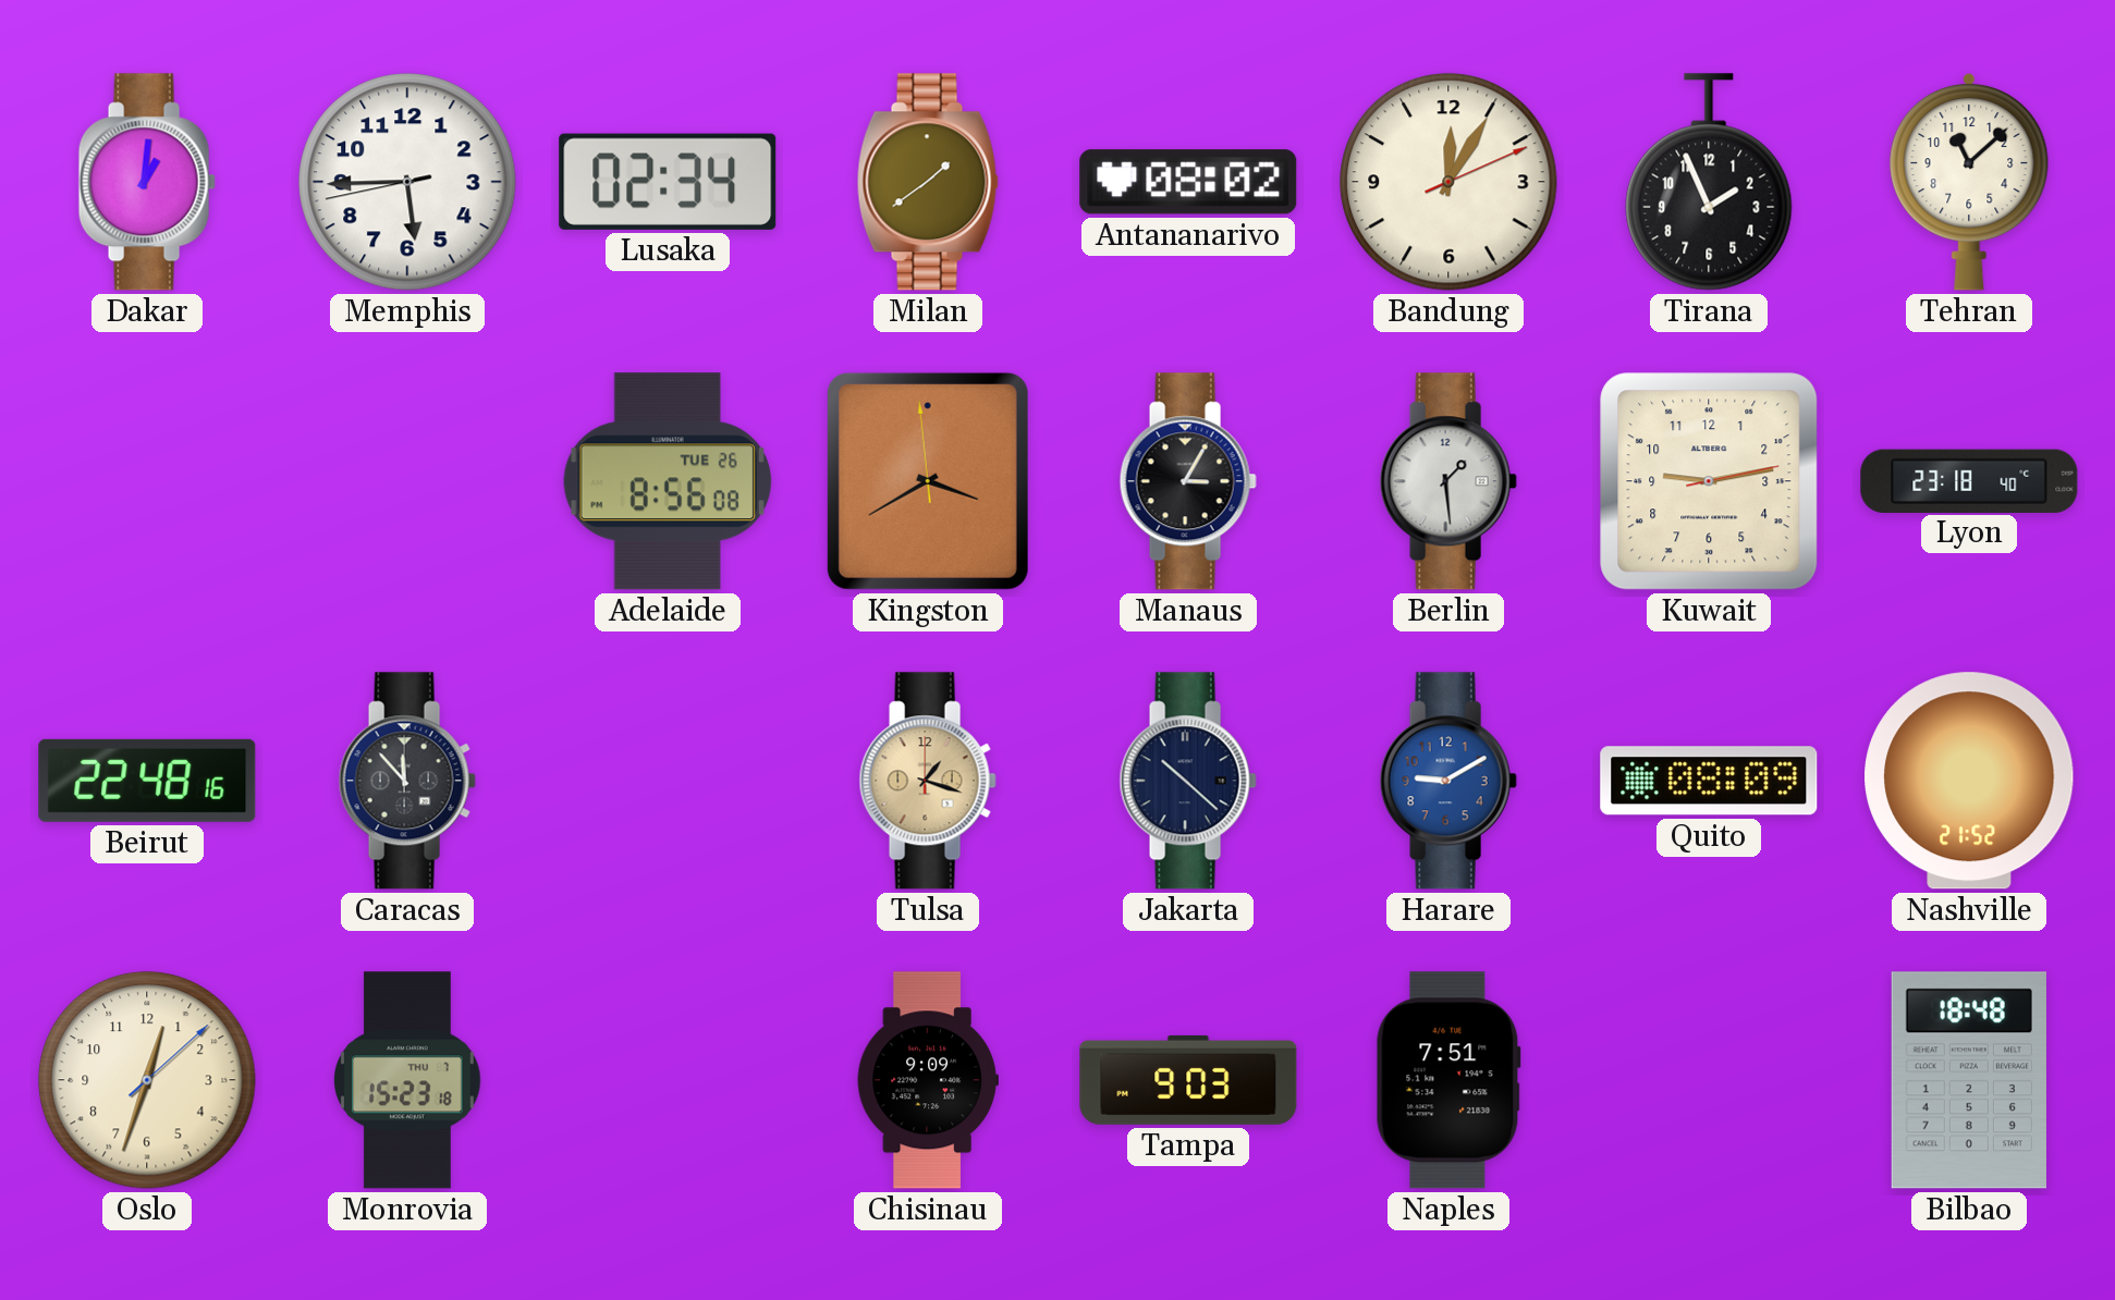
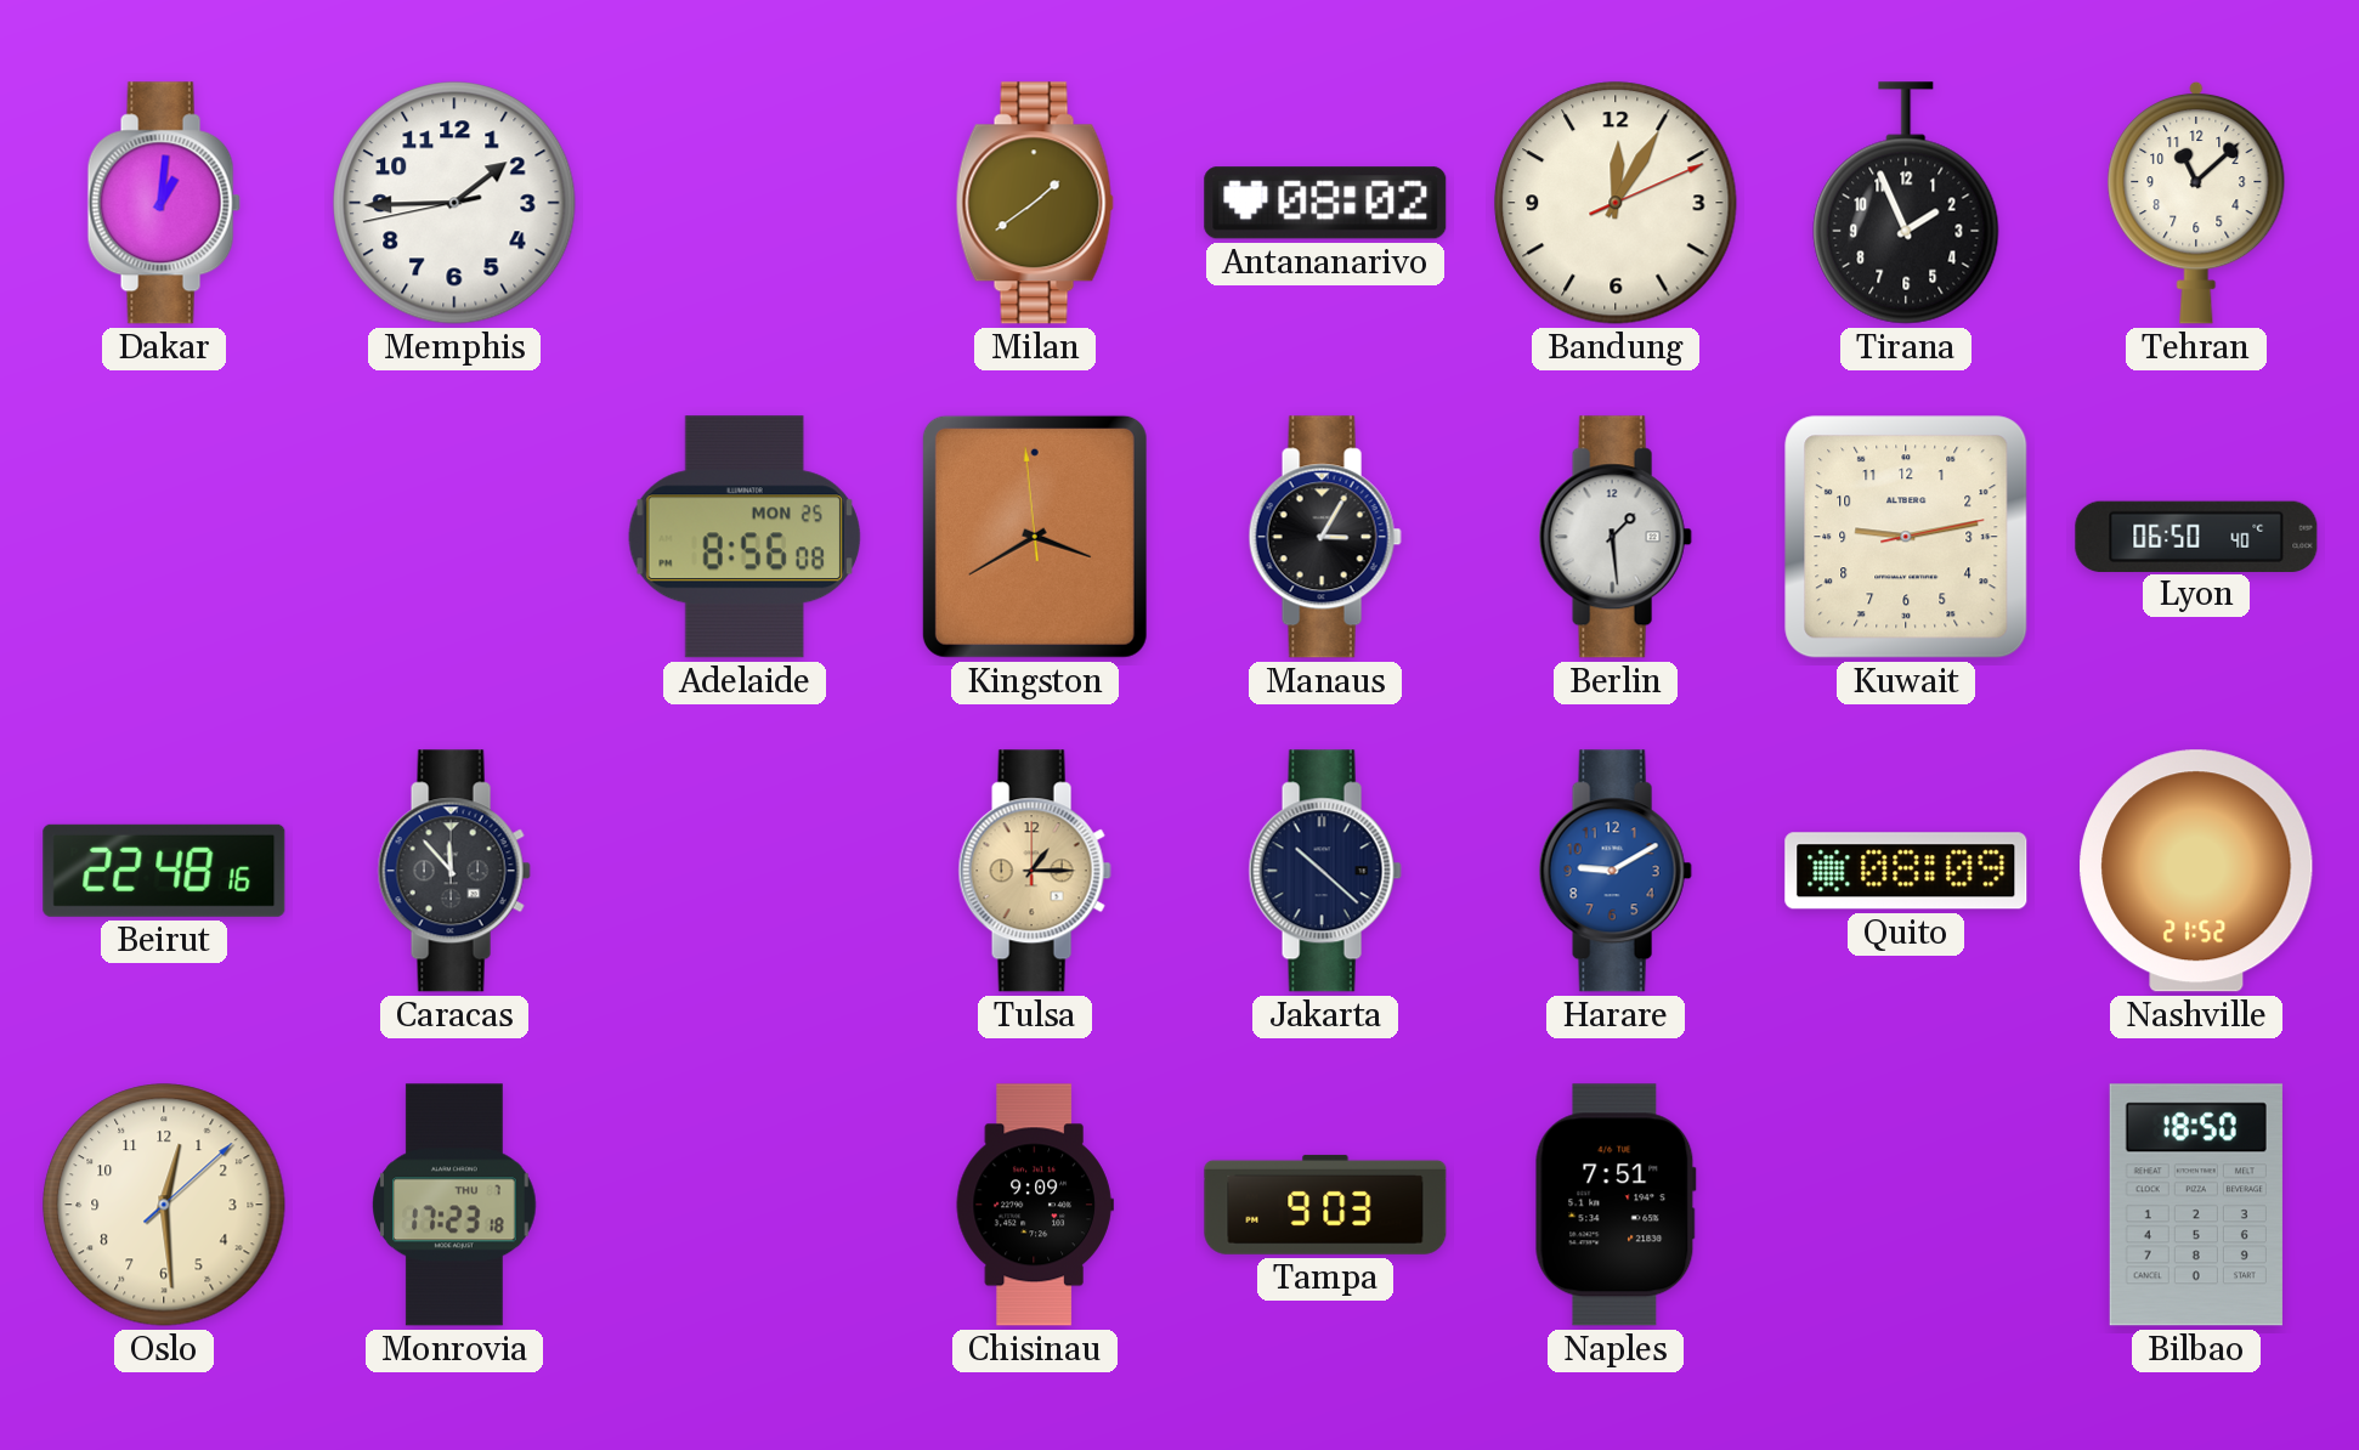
Memphis: 5:44 -> 1:44 (454, 203)
Lusaka: 02:34 -> none (668, 182)
Adelaide date: TUE 26 -> MON 25 (745, 537)
Lyon: 23:18 -> 06:50 (2196, 536)
Tulsa: 1:18 -> 1:15 (1035, 871)
Oslo: 12:33 -> 12:29 (164, 1205)
Monrovia: 15:23 -> 17:23 (454, 1205)
Bilbao: 18:48 -> 18:50 (2196, 1205)
